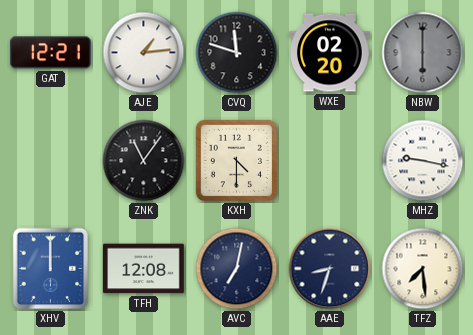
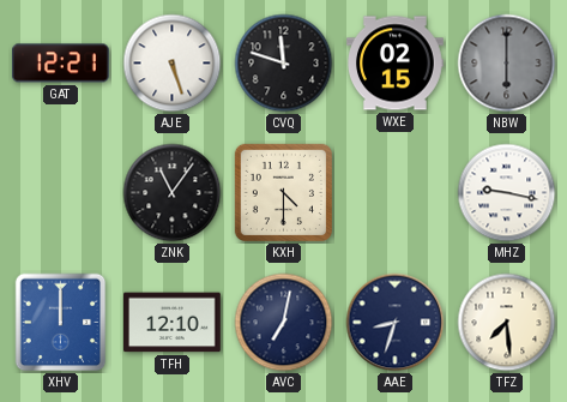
AJE: 1:14 -> 5:27 (173, 64)
WXE: 02:20 -> 02:15 (396, 64)
TFH: 12:08 -> 12:10 (173, 323)
